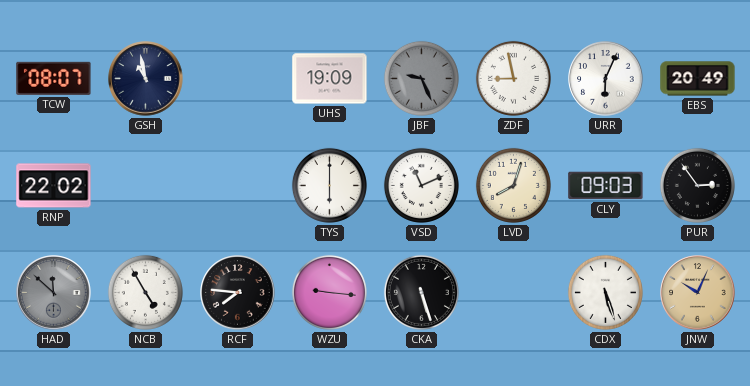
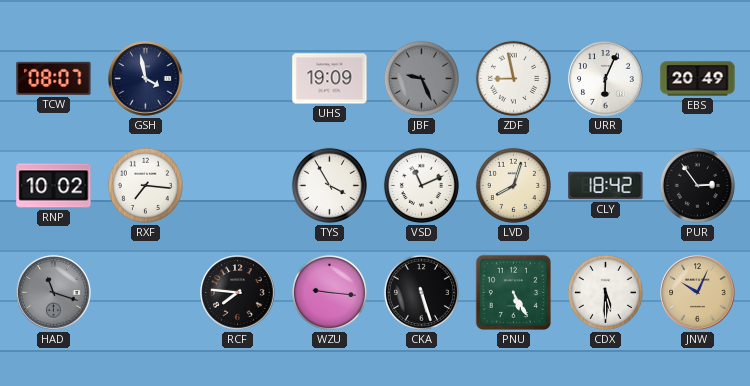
GSH: 10:58 -> 3:58 (146, 79)
RNP: 22:02 -> 10:02 (54, 186)
RXF: none -> 7:16 (145, 185)
TYS: 6:00 -> 3:55 (329, 185)
CLY: 09:03 -> 18:42 (606, 186)
HAD: 11:52 -> 11:18 (54, 293)
NCB: 4:55 -> none (145, 292)
PNU: none -> 5:25 (513, 292)
CDX: 5:27 -> 5:30 (605, 292)
